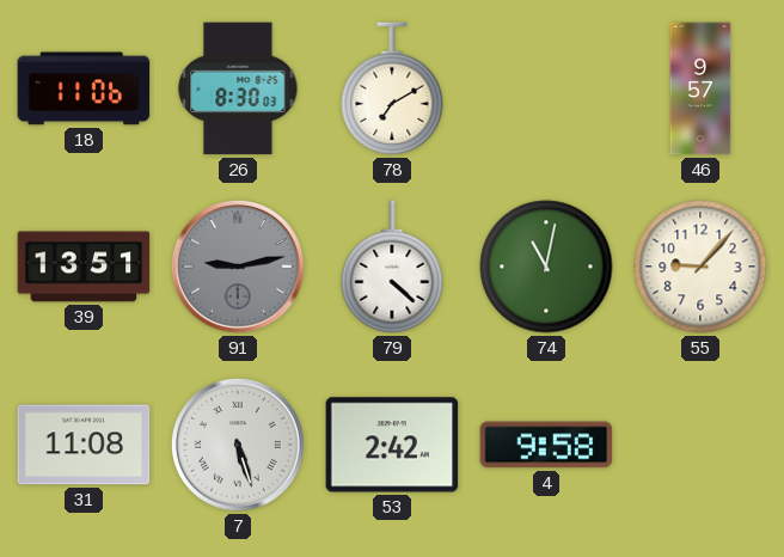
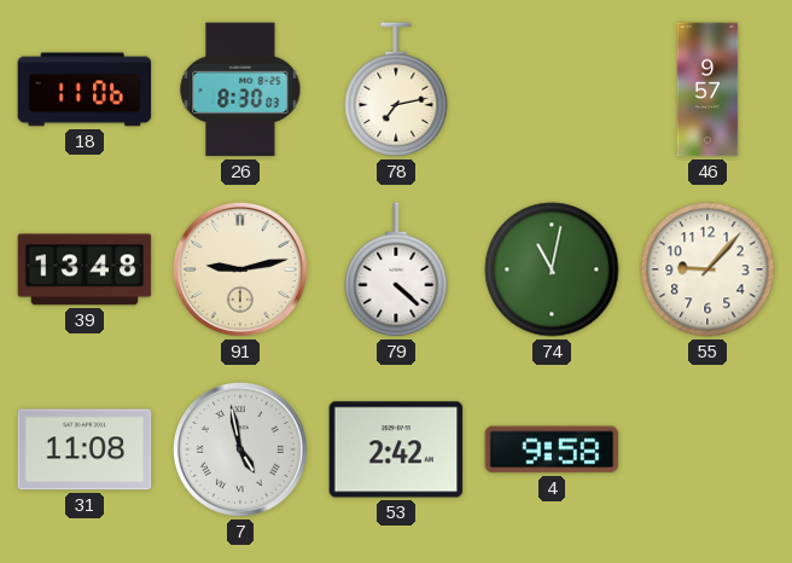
78: 7:10 -> 7:13 (396, 89)
39: 13:51 -> 13:48 (85, 269)
91 dial: grey -> cream (240, 269)
7: 5:27 -> 4:58 (240, 449)
